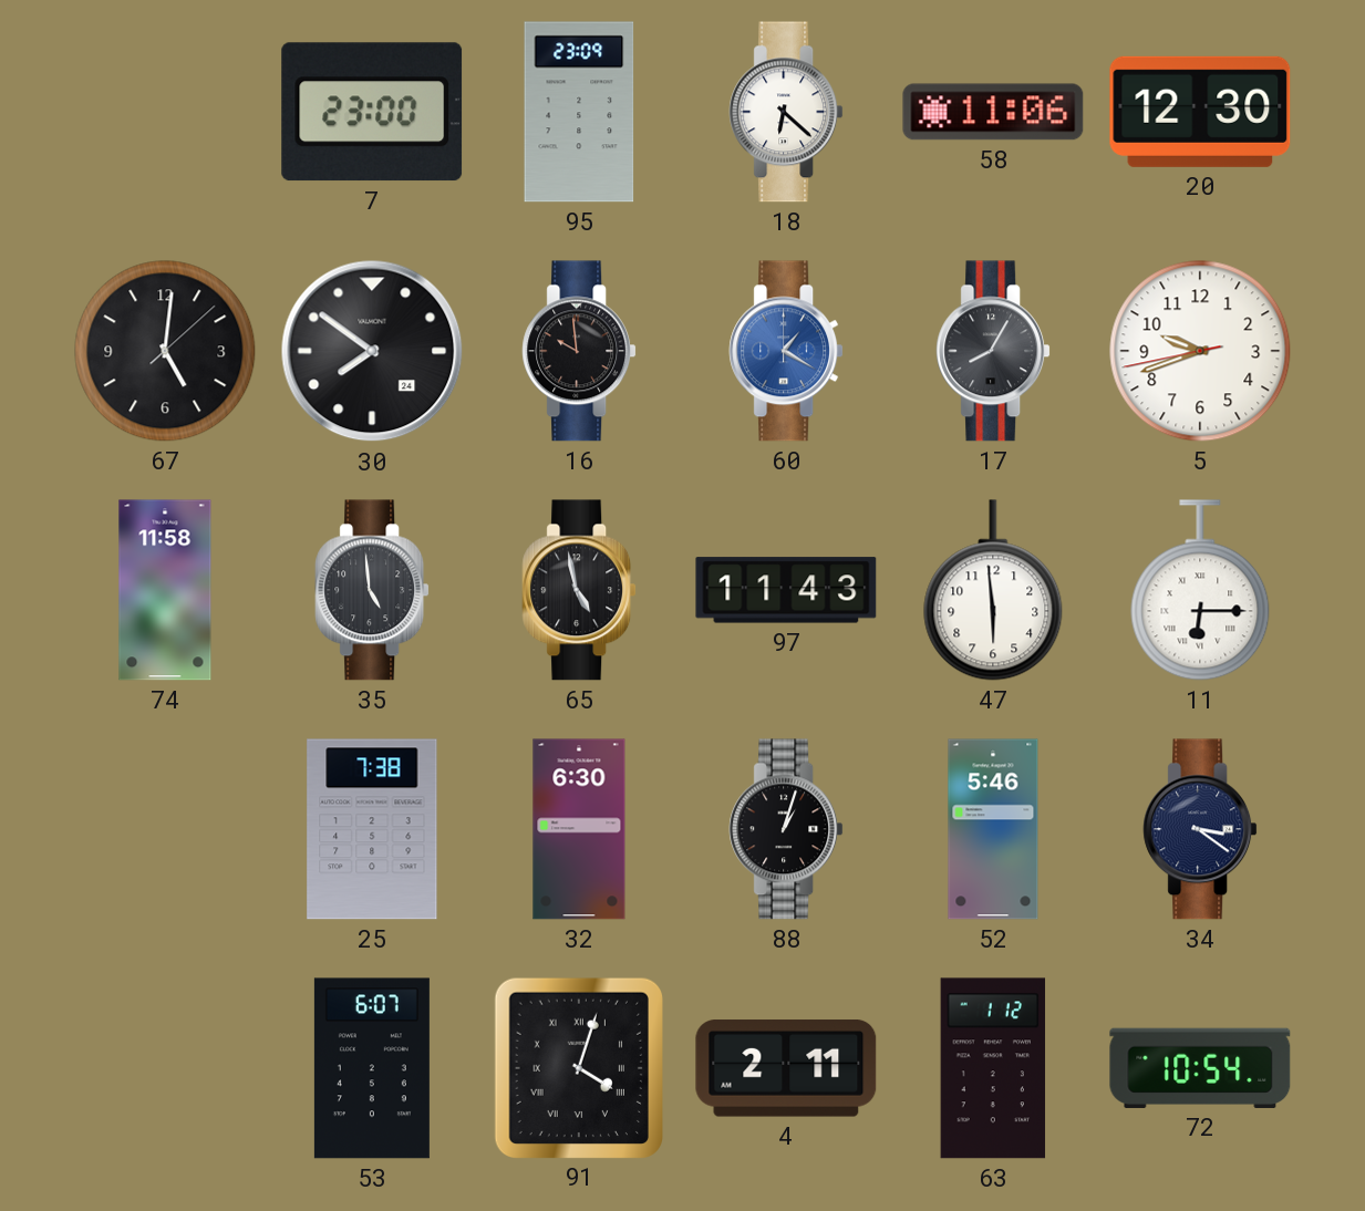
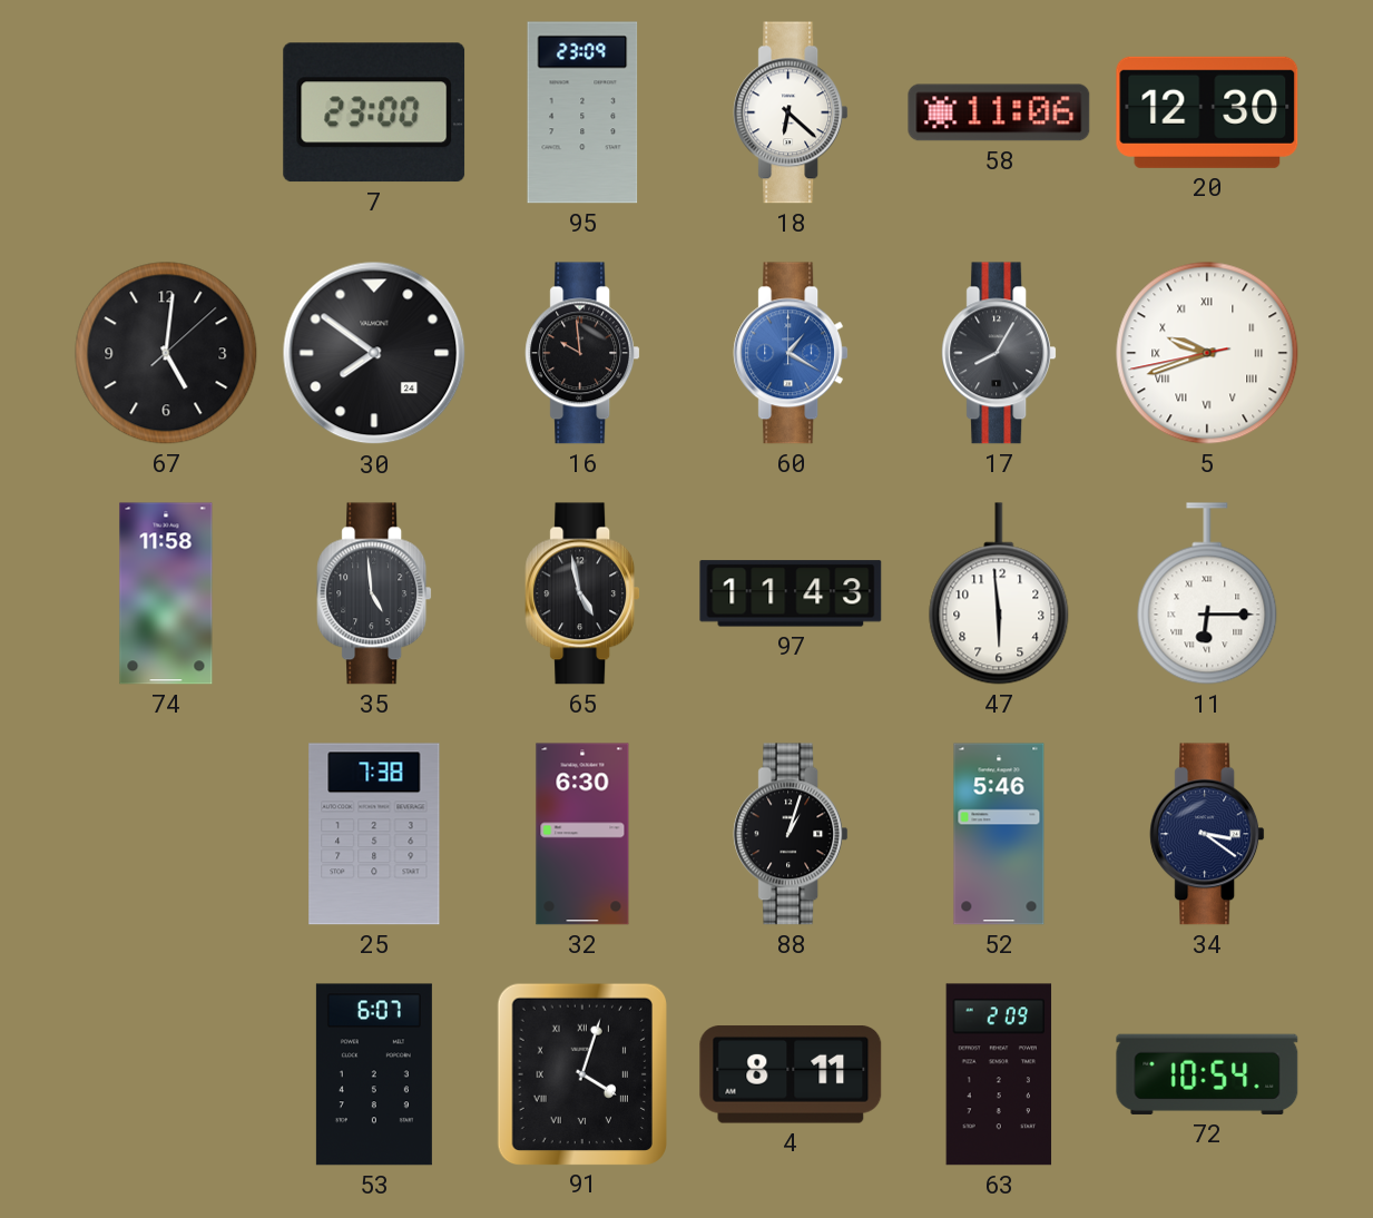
5 numerals: Arabic -> Roman (1207, 353)
4: 2:11 -> 8:11 (791, 1074)
63: 1:12 -> 2:09 (999, 1074)
